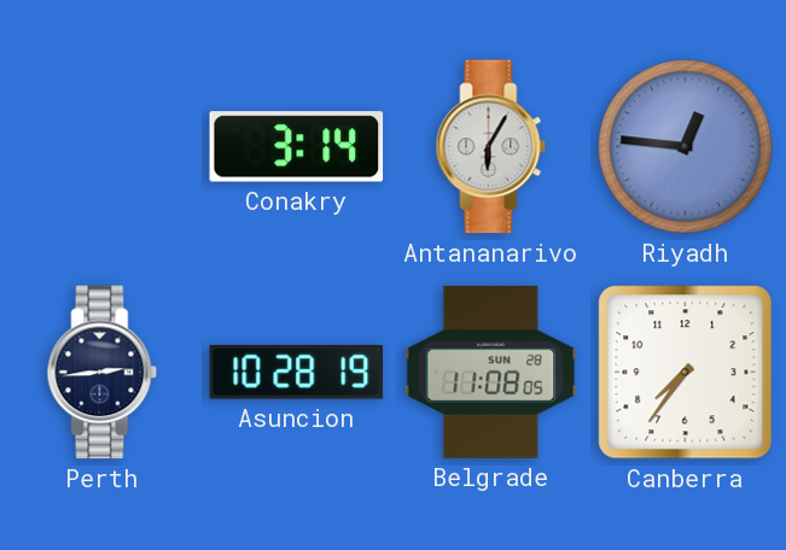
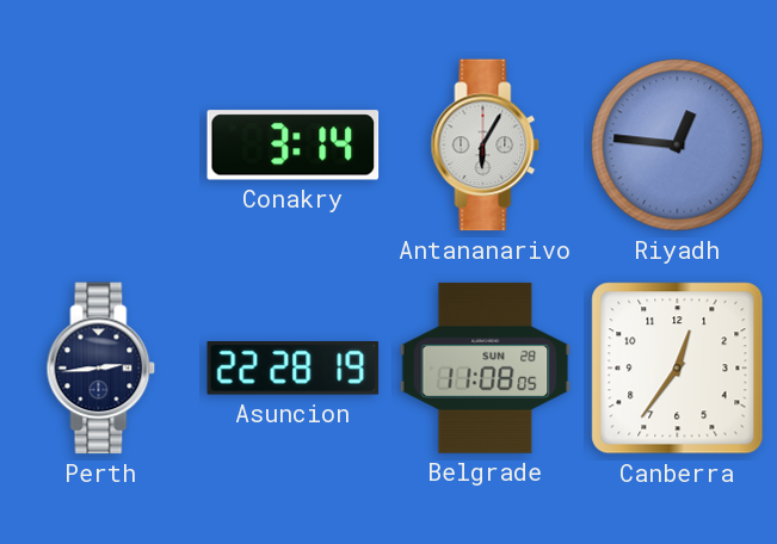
Asuncion: 10:28 -> 22:28 (294, 369)
Canberra: 7:36 -> 12:36 (678, 369)
